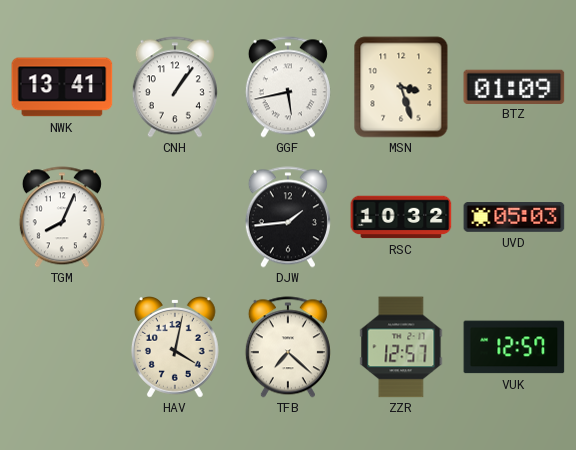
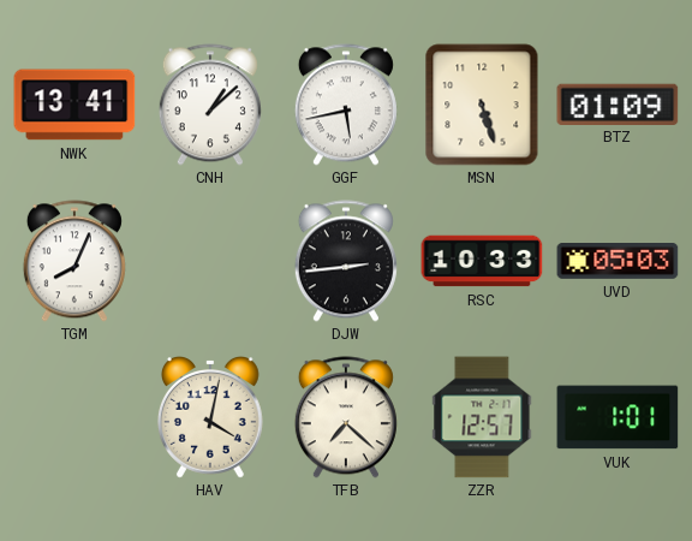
CNH: 1:06 -> 1:08 (210, 105)
MSN: 3:27 -> 5:27 (482, 105)
DJW: 1:44 -> 2:44 (346, 261)
RSC: 10:32 -> 10:33 (482, 261)
VUK: 12:57 -> 1:01 (618, 417)
